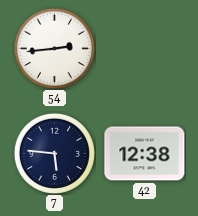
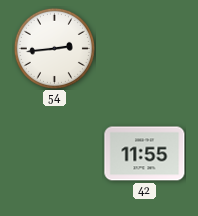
7: 5:46 -> none (54, 153)
42: 12:38 -> 11:55 (145, 154)
